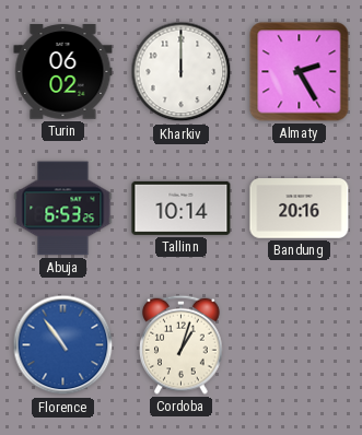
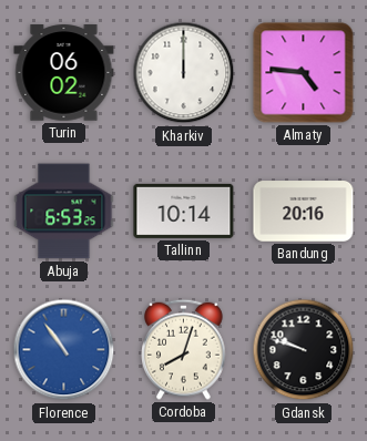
Almaty: 2:25 -> 4:46 (304, 73)
Cordoba: 1:03 -> 8:03 (184, 349)
Gdansk: none -> 9:48 (304, 350)
